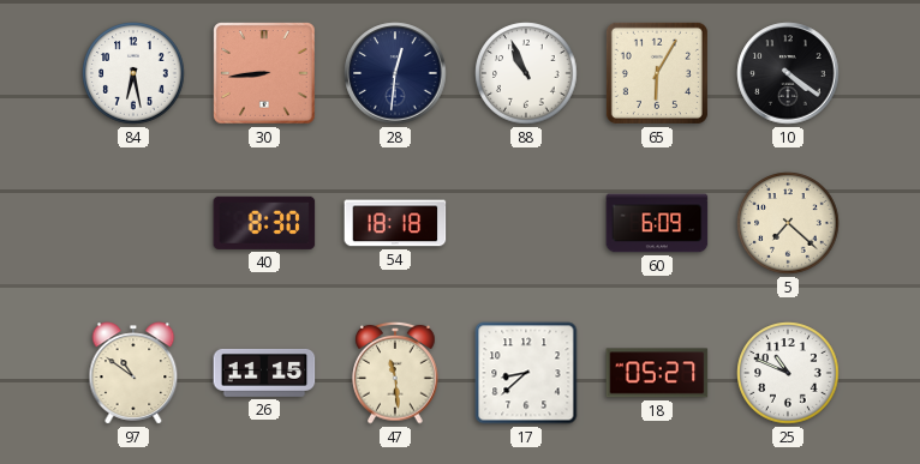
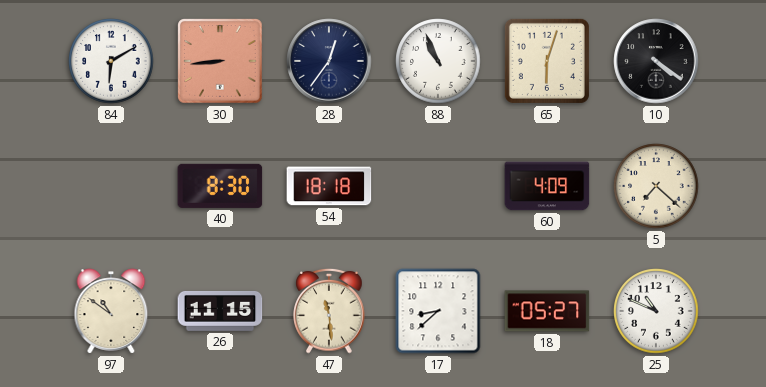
84: 6:28 -> 6:10 (111, 61)
28: 12:31 -> 12:36 (329, 61)
65: 6:05 -> 6:03 (547, 61)
60: 6:09 -> 4:09 (547, 186)
